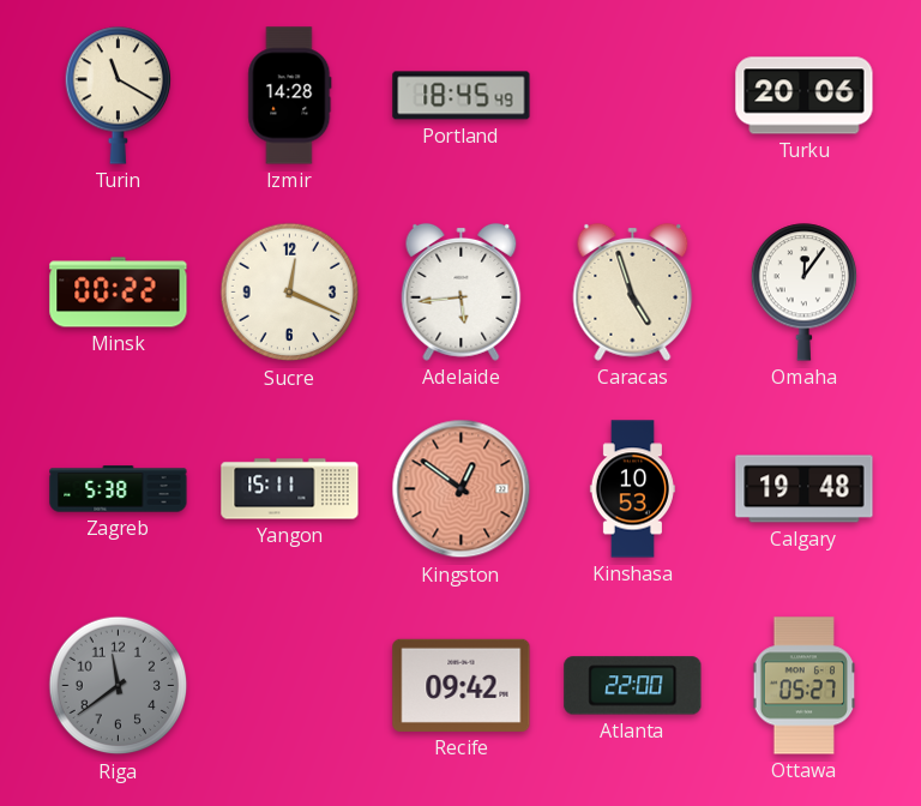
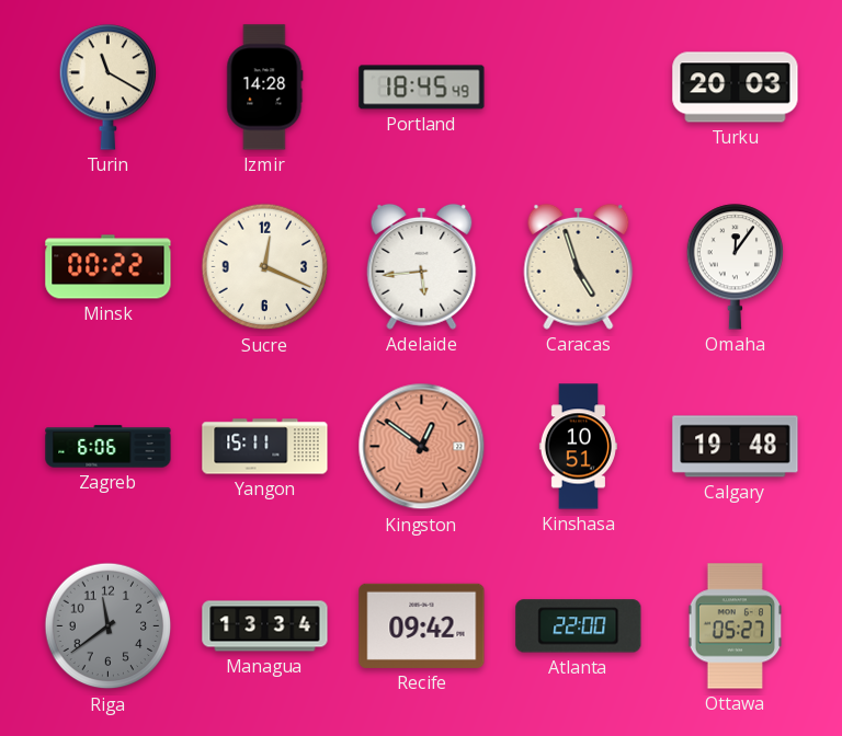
Turku: 20:06 -> 20:03 (736, 88)
Zagreb: 5:38 -> 6:06 (109, 447)
Kinshasa: 10:53 -> 10:51 (578, 447)
Managua: none -> 13:34 (265, 626)
